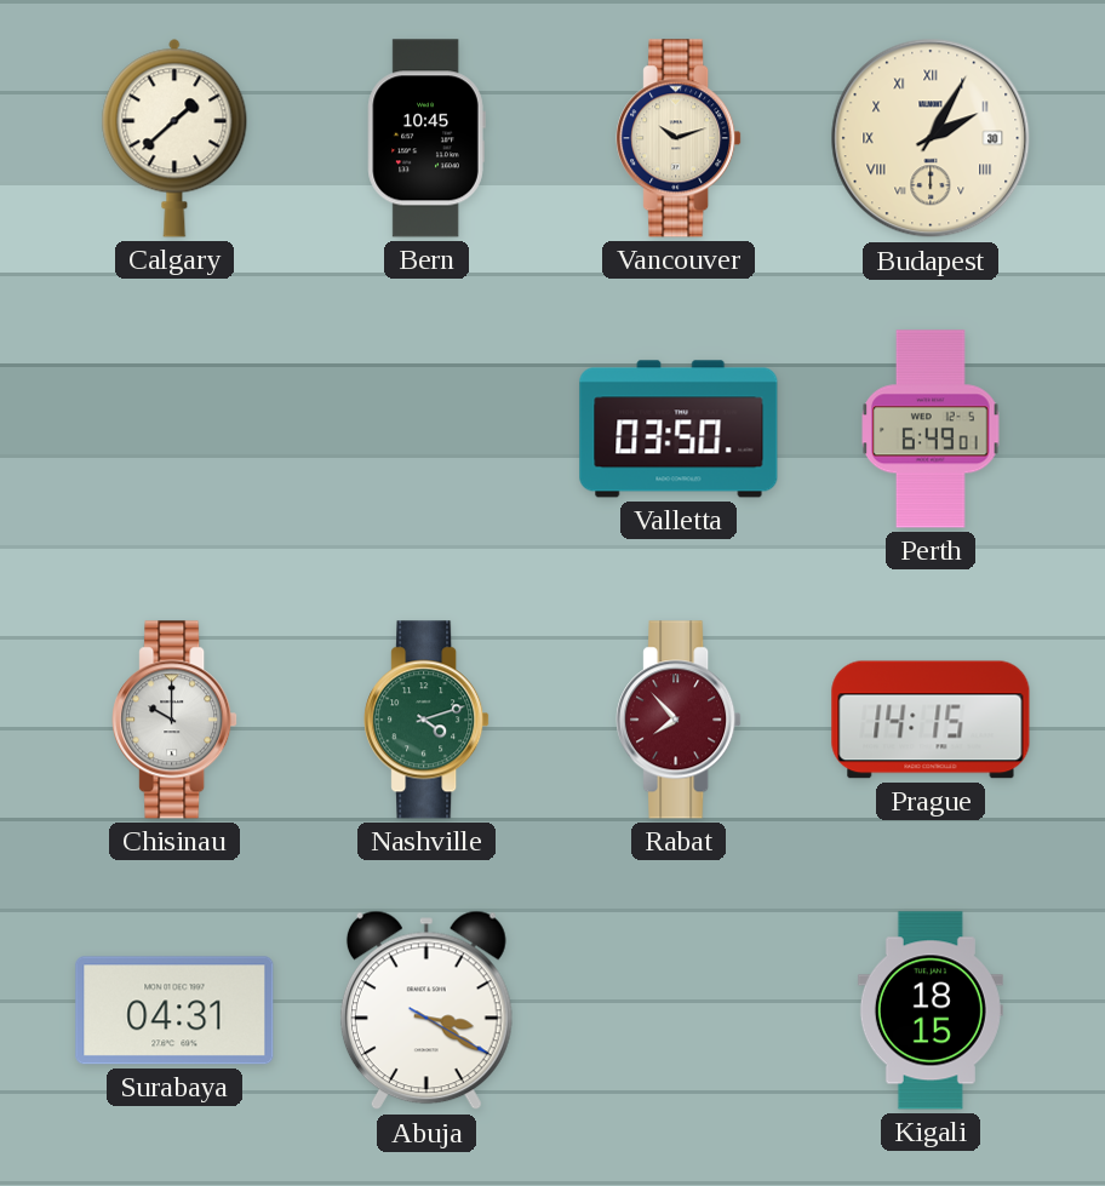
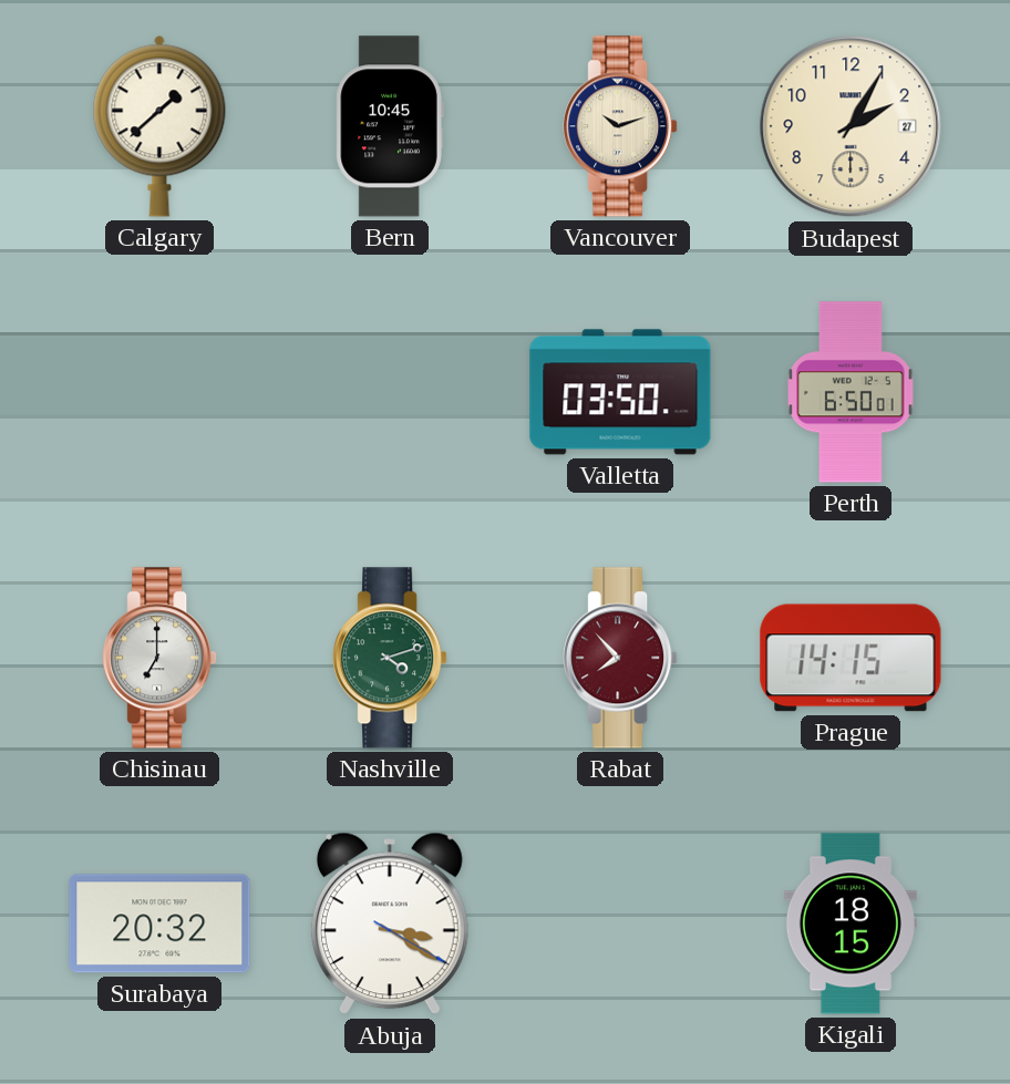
Budapest date: 30 -> 27 (851, 126)
Budapest numerals: Roman -> Arabic (851, 126)
Perth: 6:49 -> 6:50 (851, 392)
Chisinau: 10:00 -> 7:00 (159, 658)
Surabaya: 04:31 -> 20:32 (159, 923)
